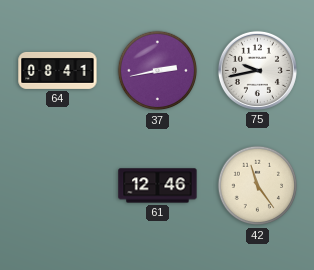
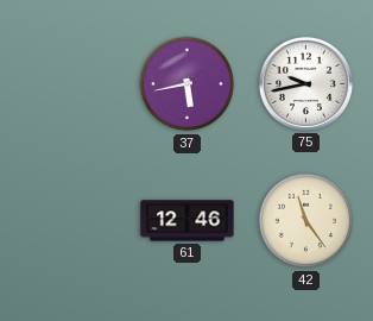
64: 08:41 -> none (58, 70)
37: 2:43 -> 5:43 (188, 84)
